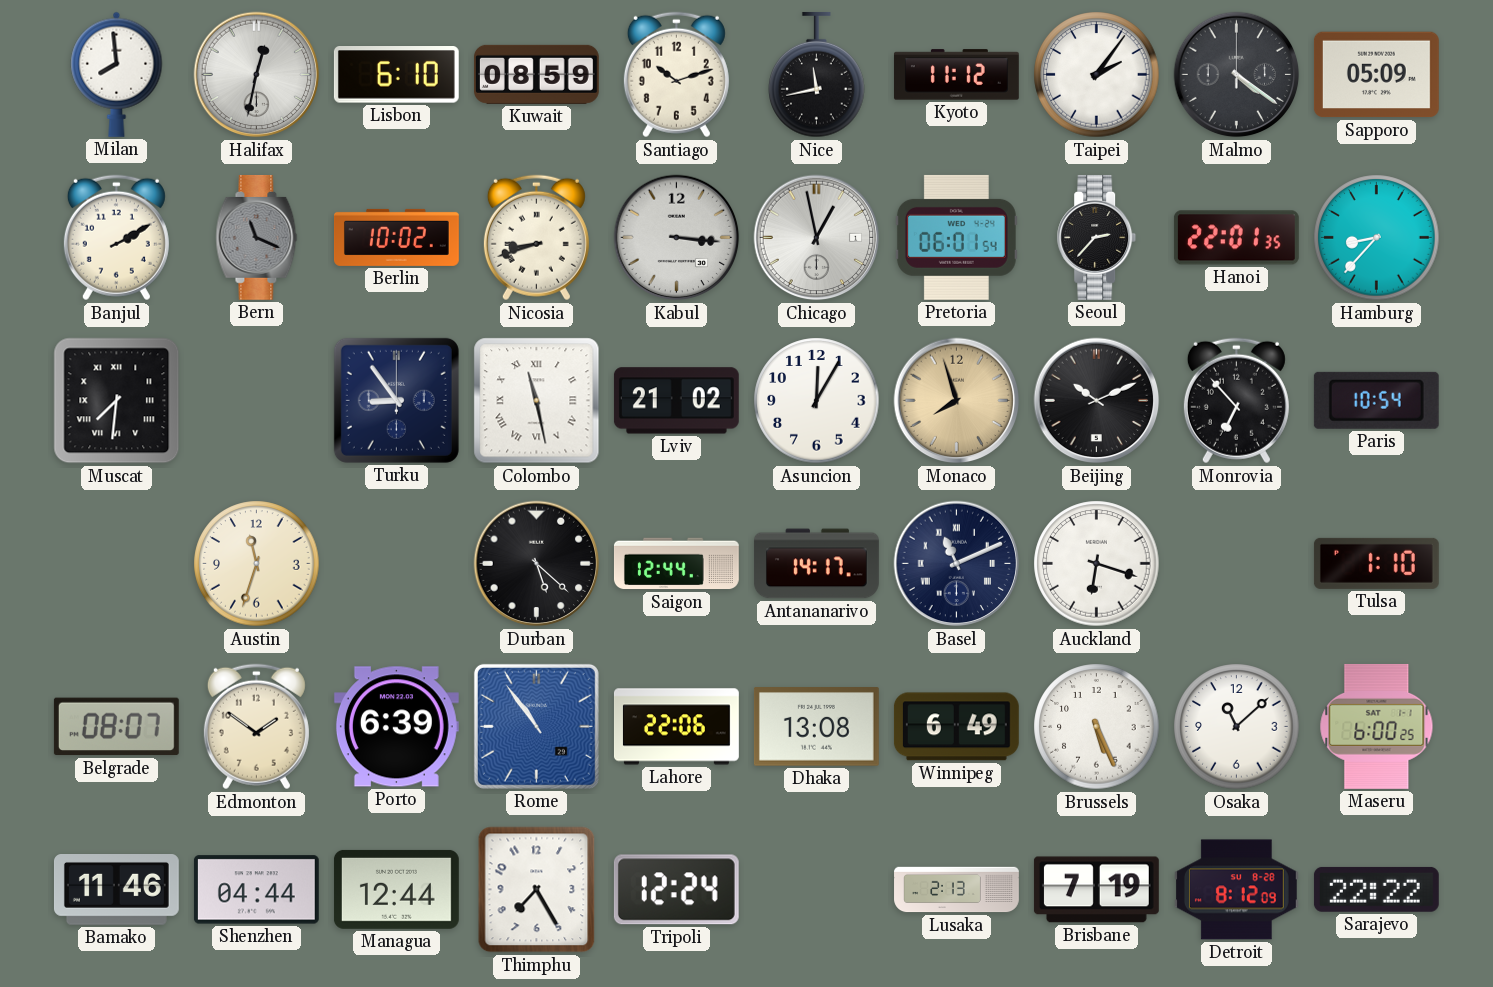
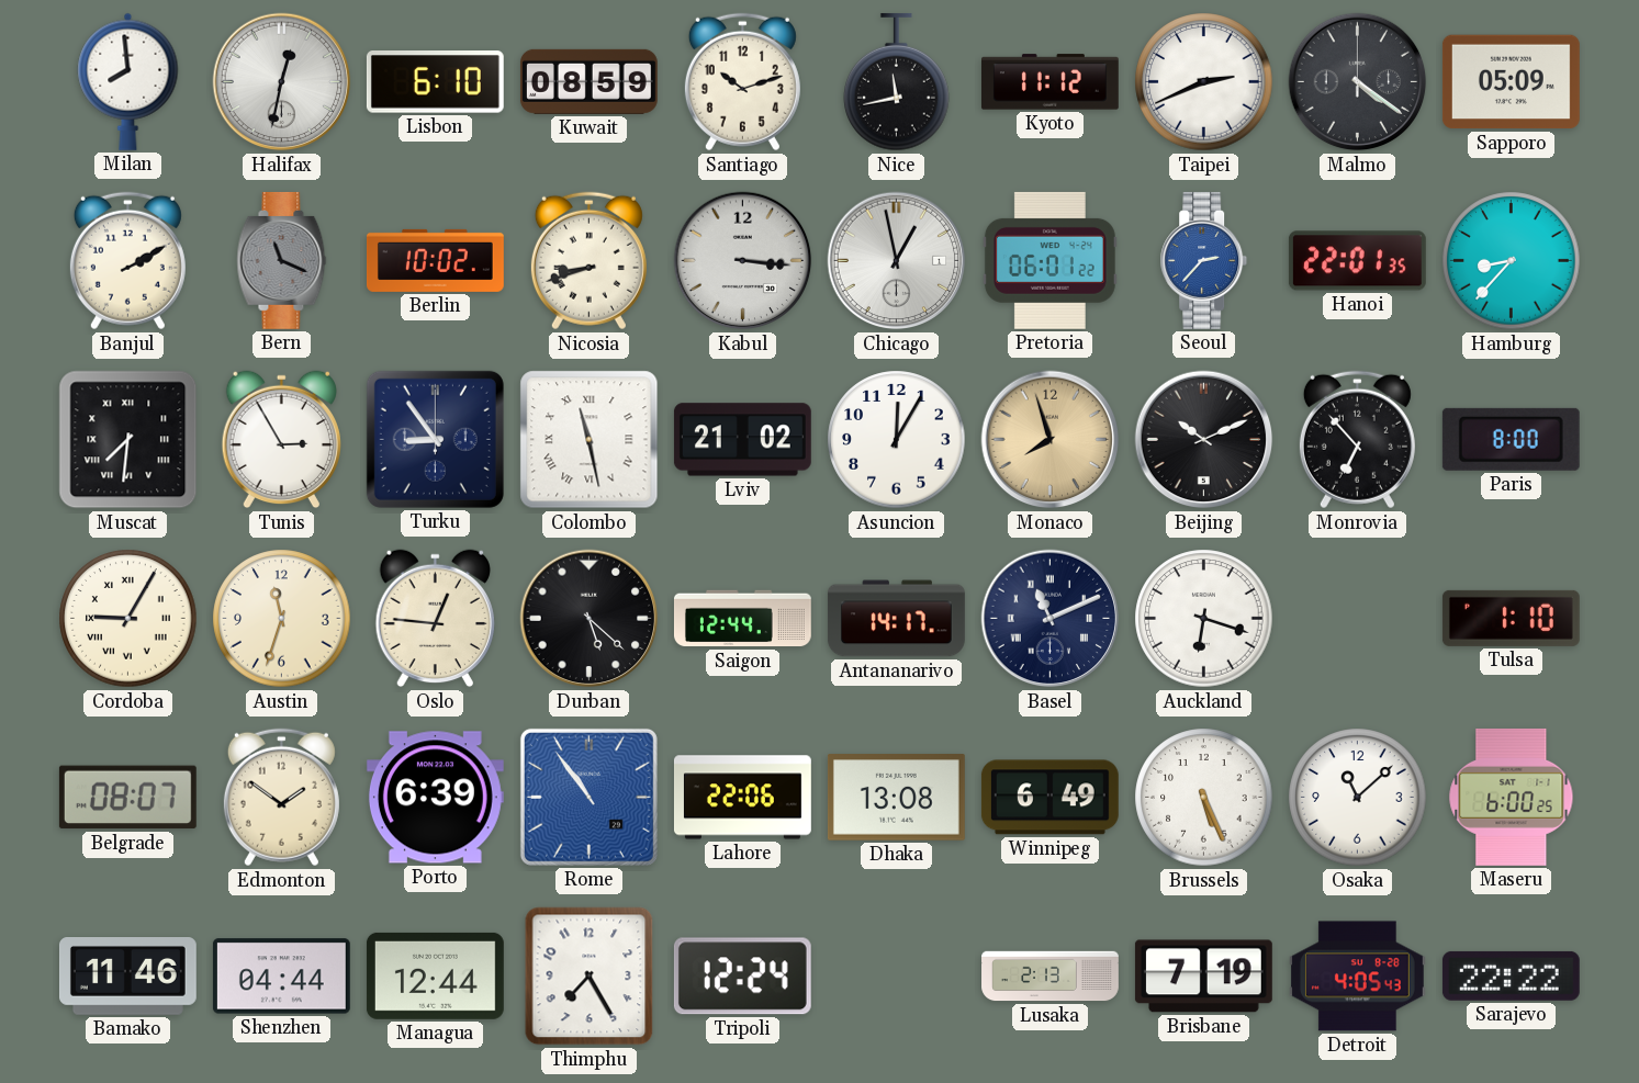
Taipei: 2:06 -> 2:41 (1204, 82)
Pretoria: 06:01:54 -> 06:01:22 (1049, 260)
Seoul dial: black -> blue (1204, 260)
Tunis: none -> 2:55 (281, 440)
Paris: 10:54 -> 8:00 (1511, 439)
Cordoba: none -> 9:05 (128, 619)
Oslo: none -> 12:46 (435, 619)
Detroit: 8:12 -> 4:05 (1357, 977)
